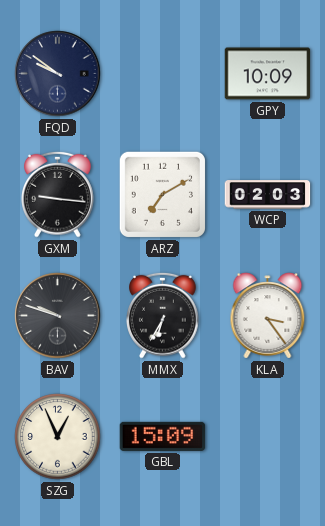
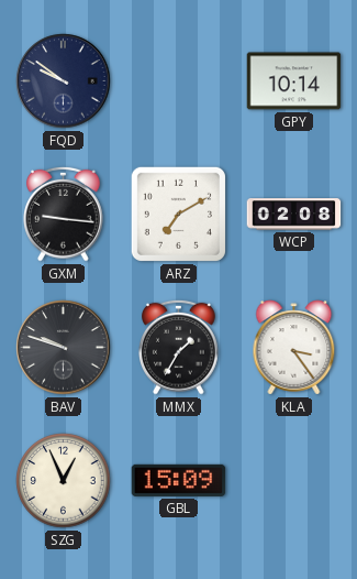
GPY: 10:09 -> 10:14 (294, 81)
WCP: 02:03 -> 02:08 (294, 215)
MMX: 6:35 -> 1:35 (179, 347)
